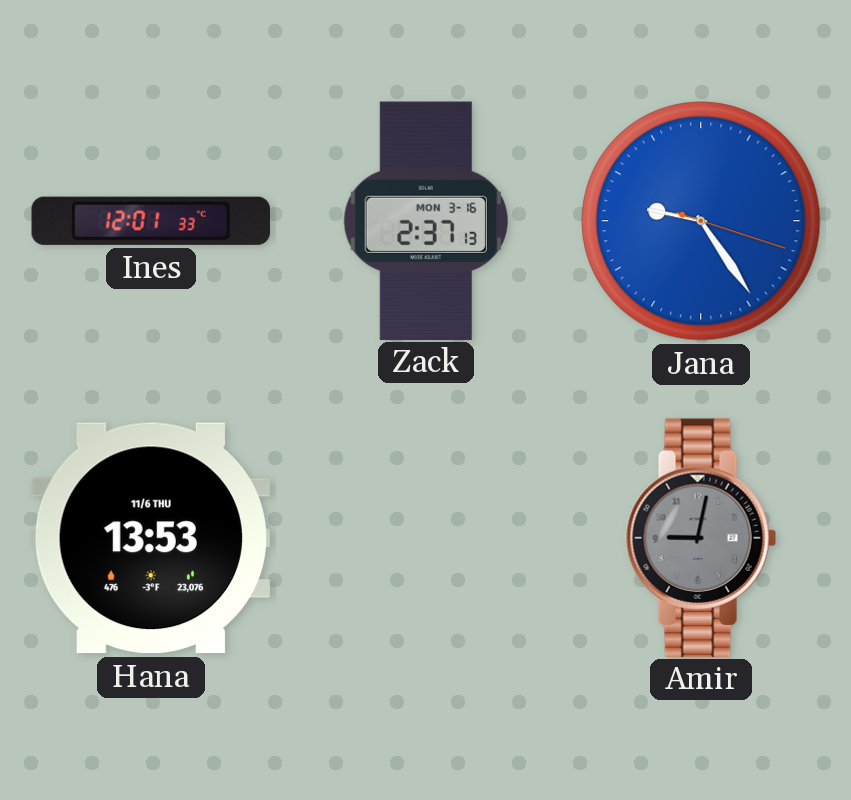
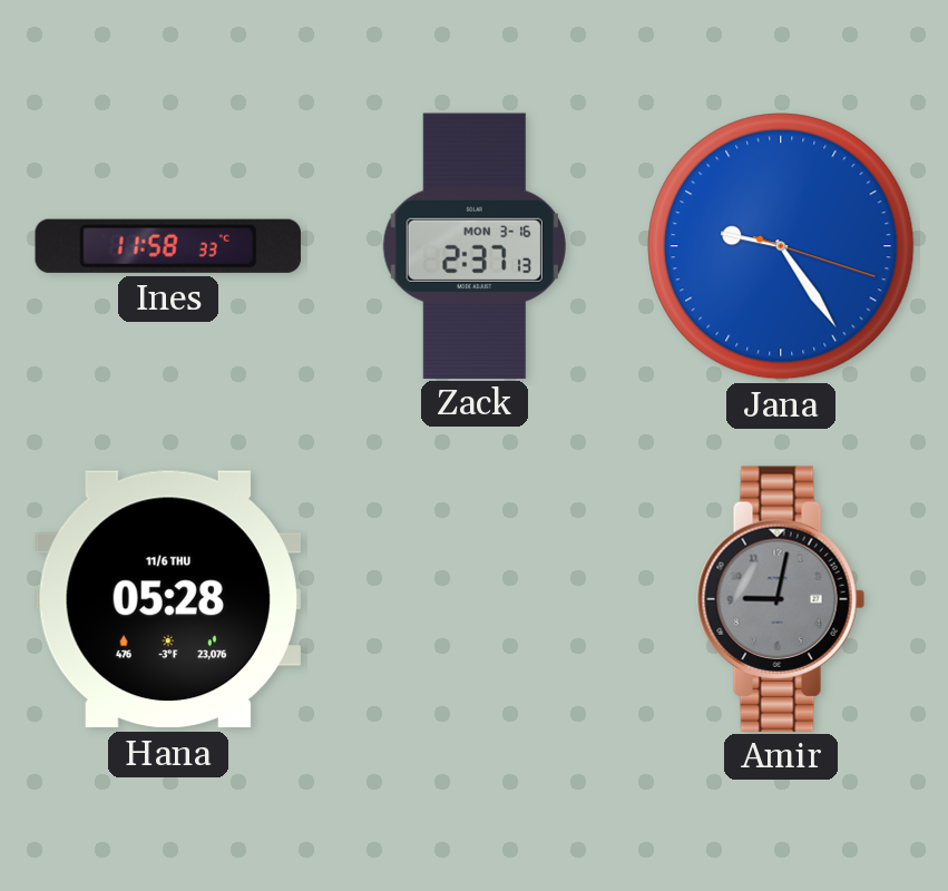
Ines: 12:01 -> 11:58 (168, 246)
Hana: 13:53 -> 05:28 (168, 599)
